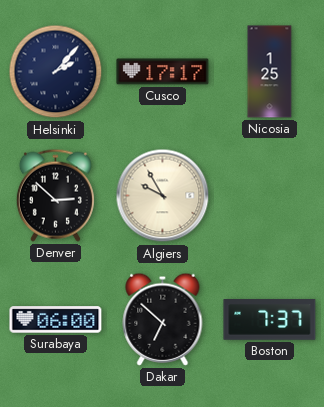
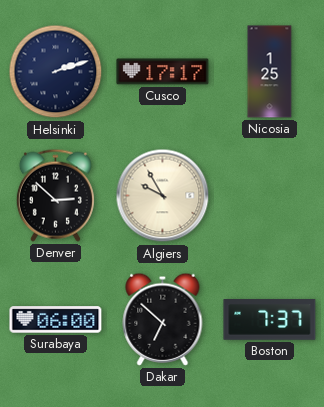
Helsinki: 2:07 -> 2:12 (56, 72)
